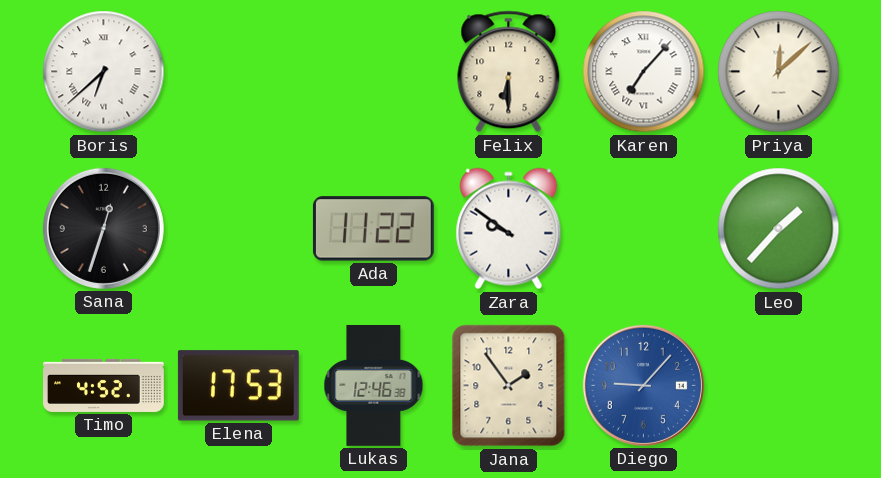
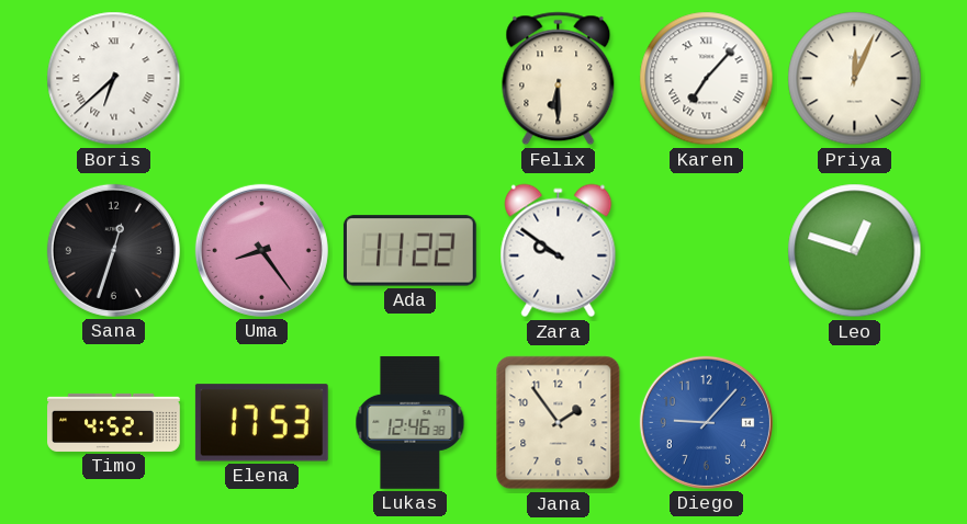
Priya: 12:08 -> 12:04 (855, 79)
Uma: none -> 8:24 (261, 250)
Leo: 1:37 -> 12:48 (855, 251)
